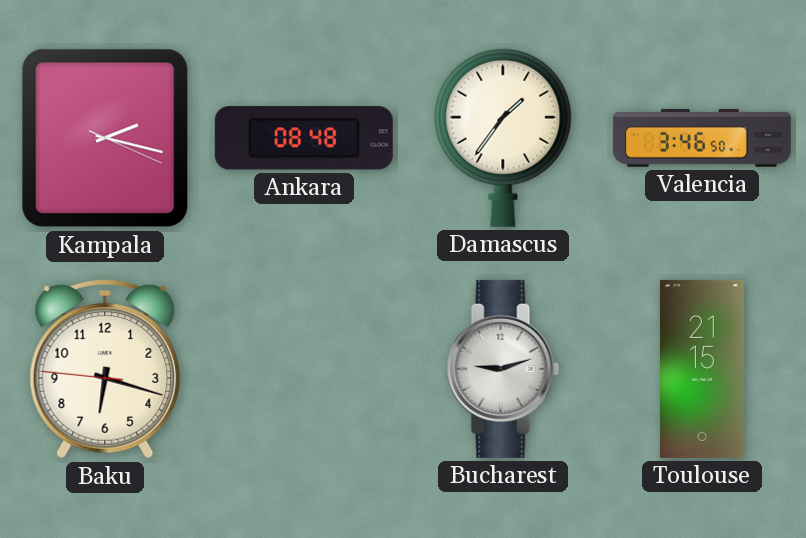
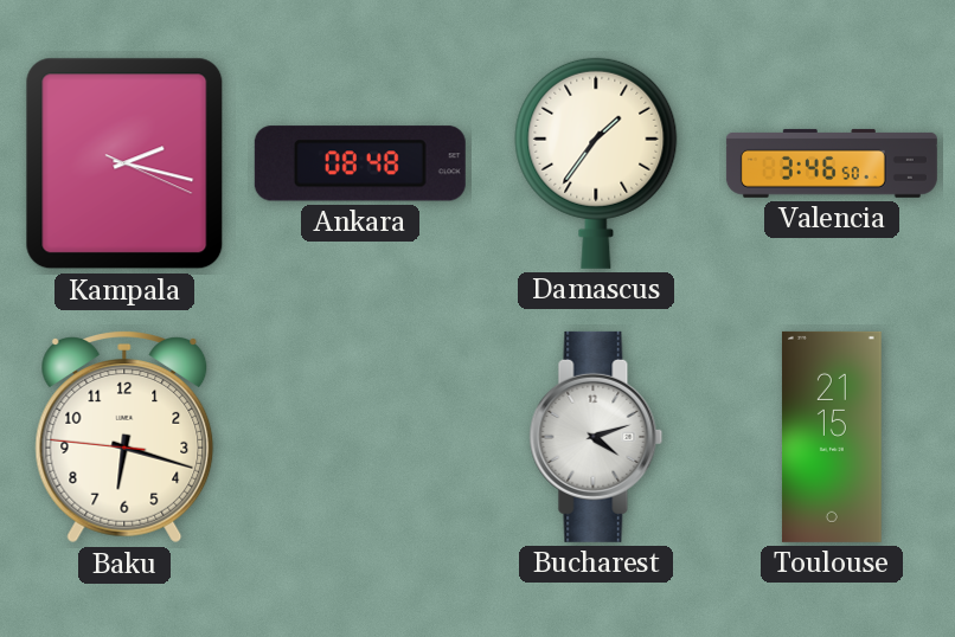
Bucharest: 9:12 -> 4:12 (596, 437)
